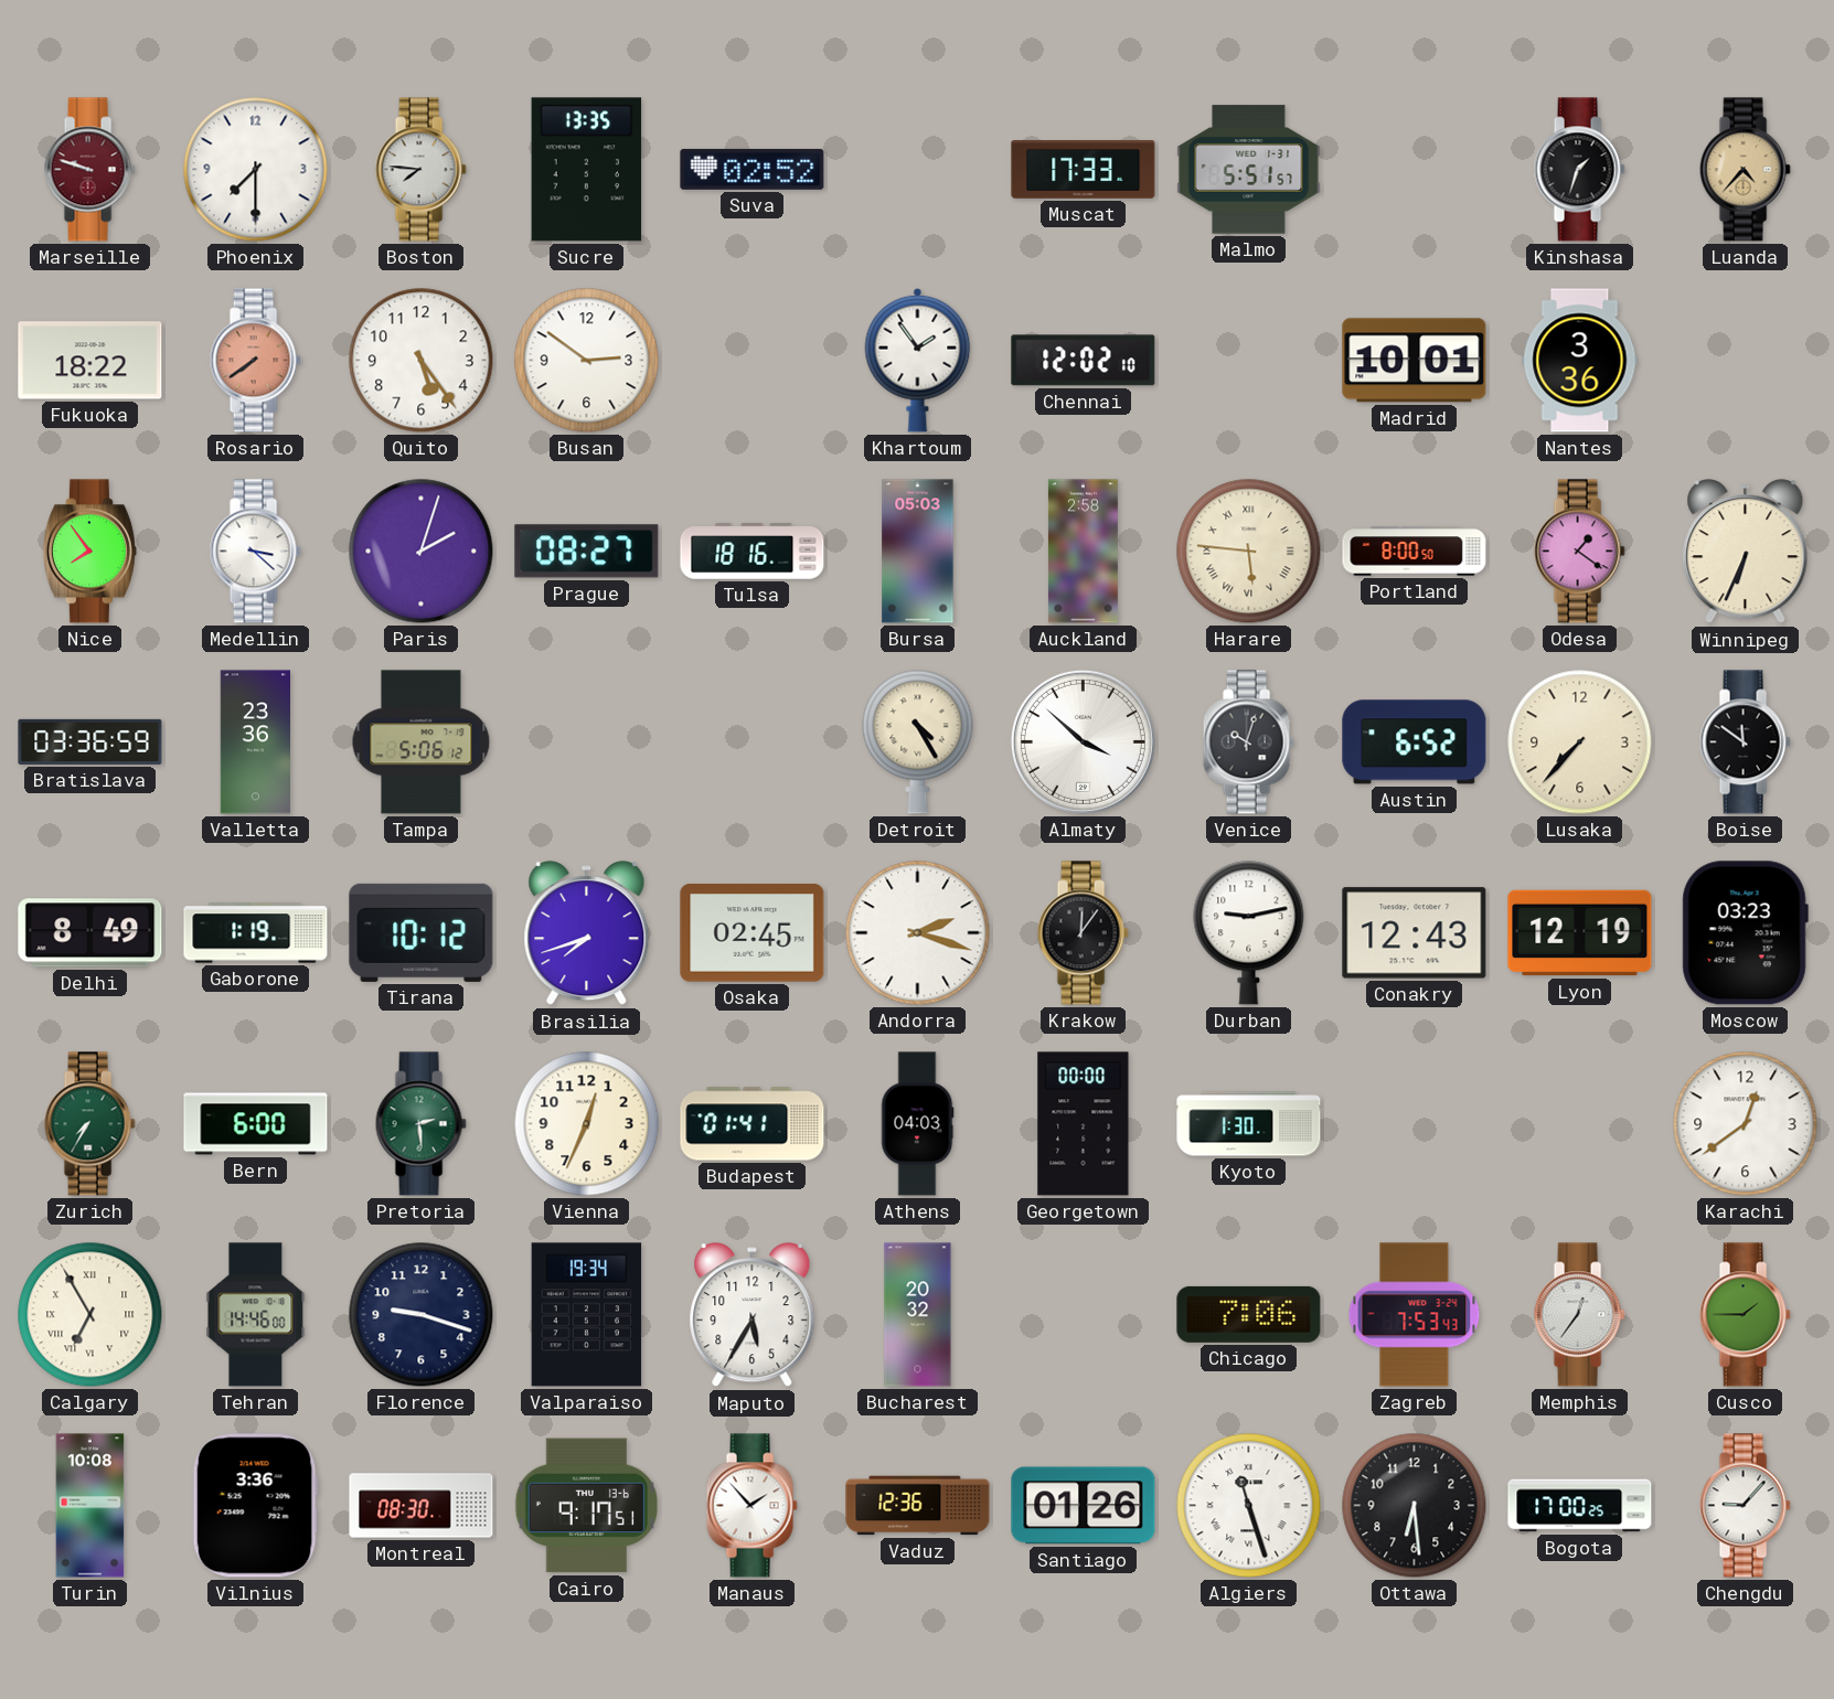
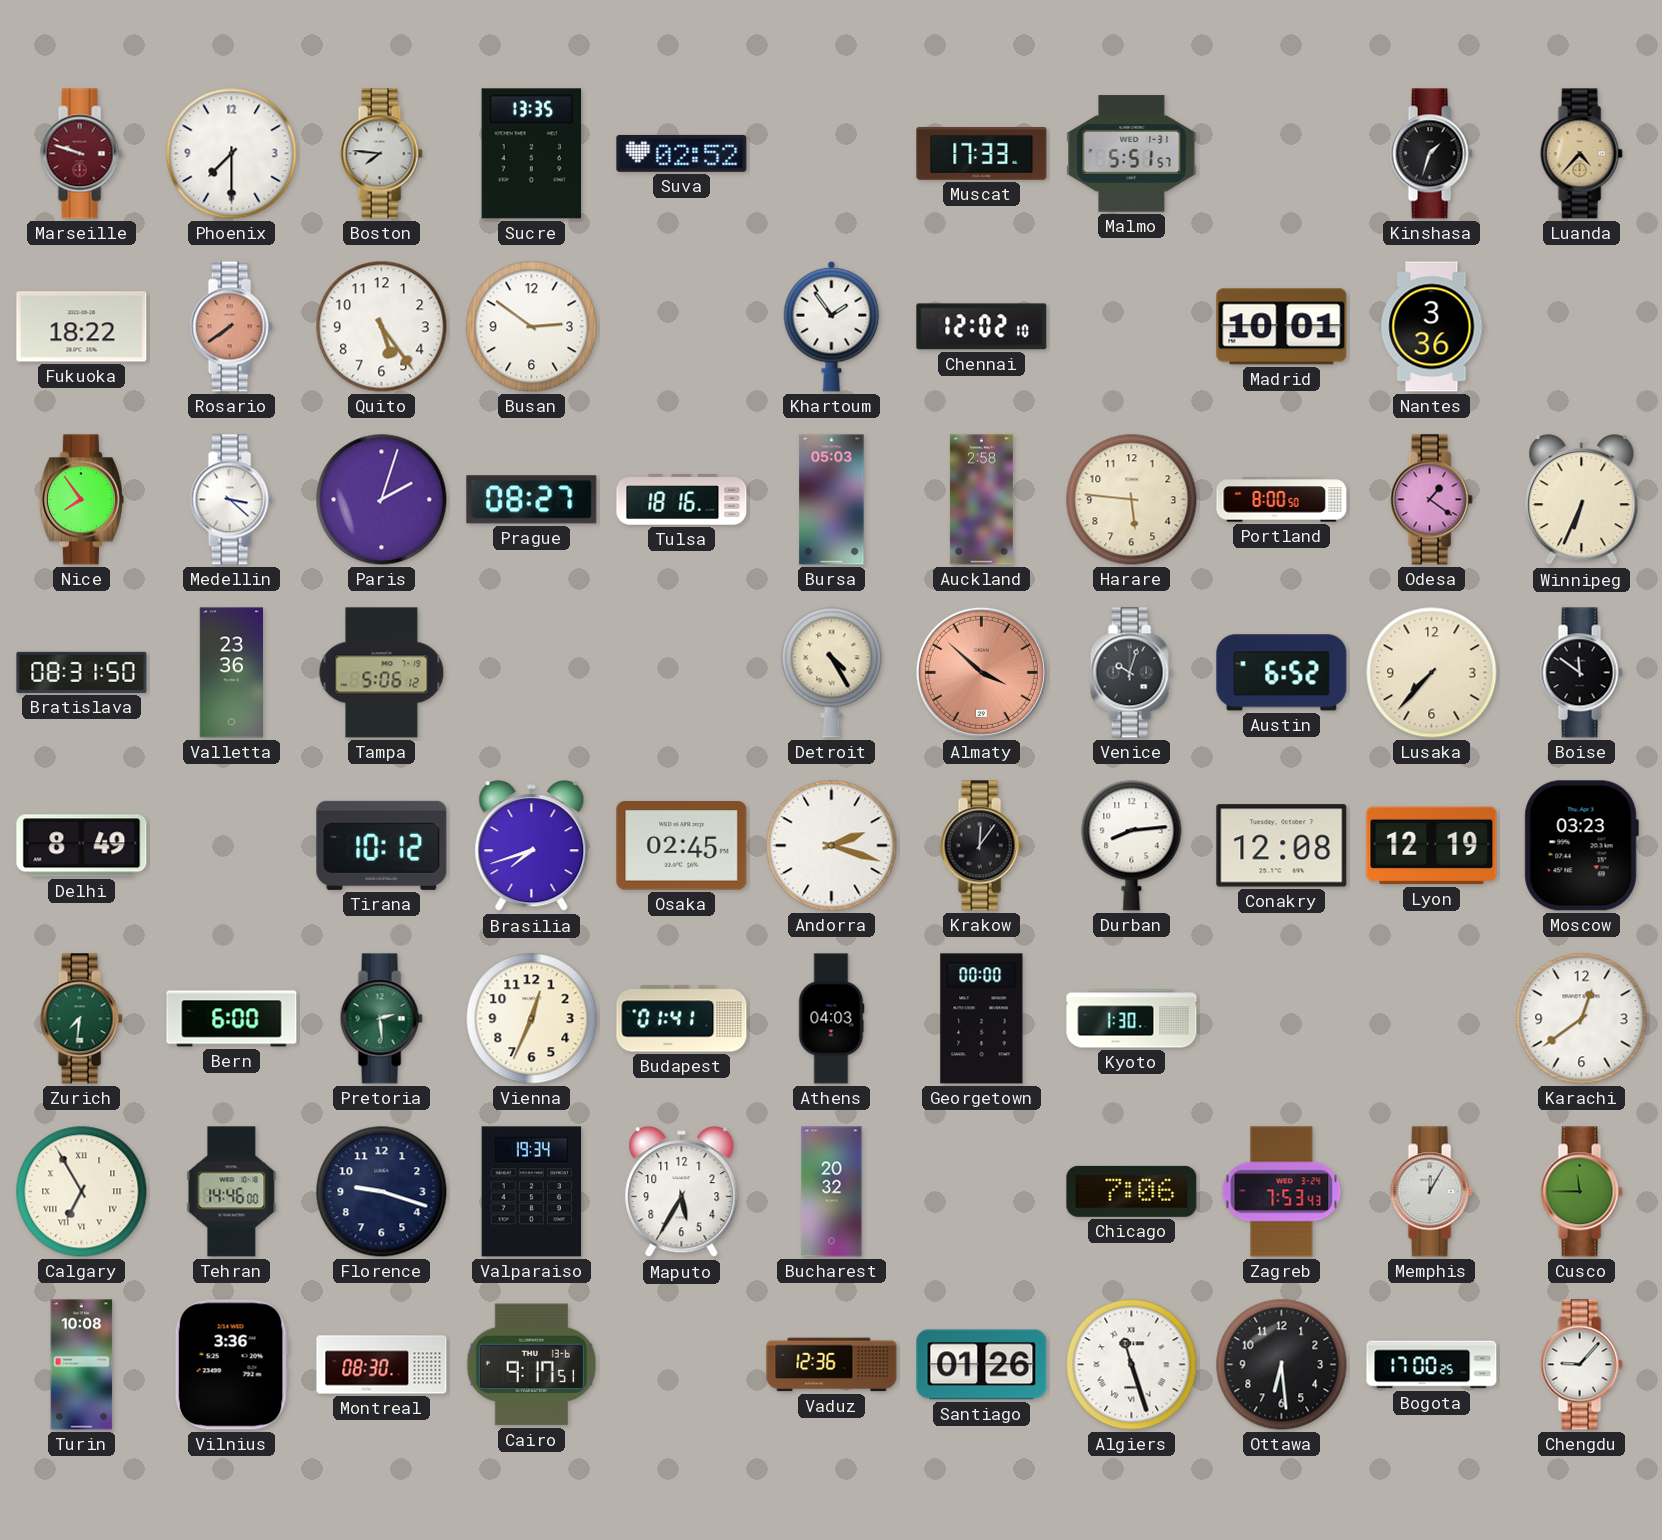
Harare numerals: Roman -> Arabic (1132, 500)
Bratislava: 03:36 -> 08:31 (82, 672)
Almaty dial: white -> salmon (981, 672)
Gaborone: 1:19 -> none (256, 933)
Durban: 9:13 -> 8:14 (1132, 846)
Conakry: 12:43 -> 12:08 (1282, 846)
Zurich: 7:35 -> 7:31 (81, 1019)
Memphis: 12:36 -> 12:05 (1431, 1192)
Cusco: 1:45 -> 11:45 (1581, 1192)
Manaus: 1:53 -> none (751, 1506)
